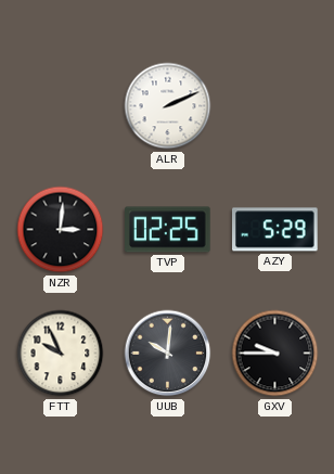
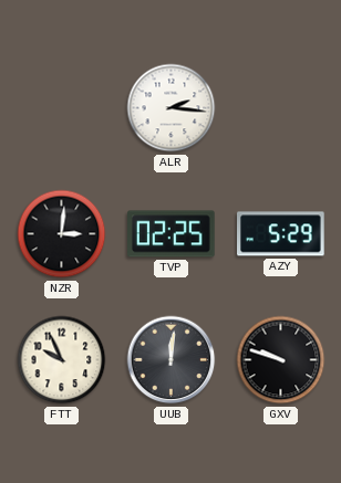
ALR: 2:11 -> 2:16 (172, 108)
UUB: 10:01 -> 12:01 (172, 360)
GXV: 9:45 -> 9:48 (281, 360)
